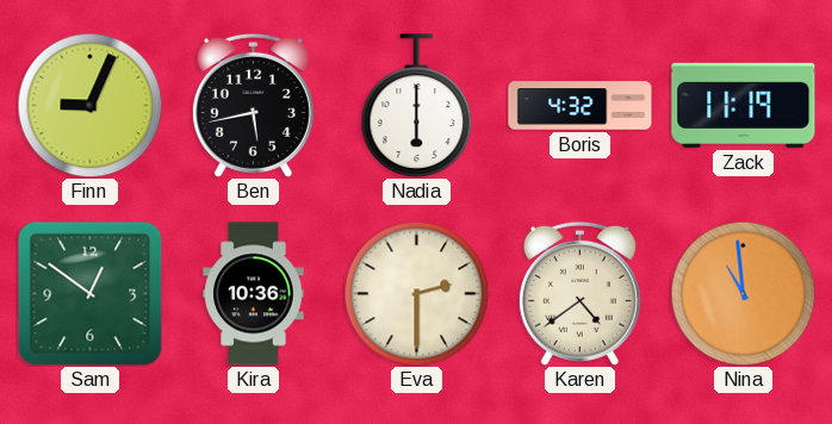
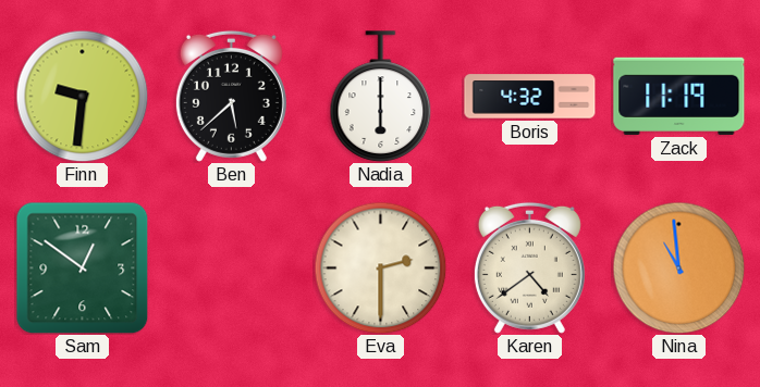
Finn: 9:04 -> 9:31 (82, 96)
Ben: 5:43 -> 5:38 (231, 96)
Kira: 10:36 -> none (254, 294)
